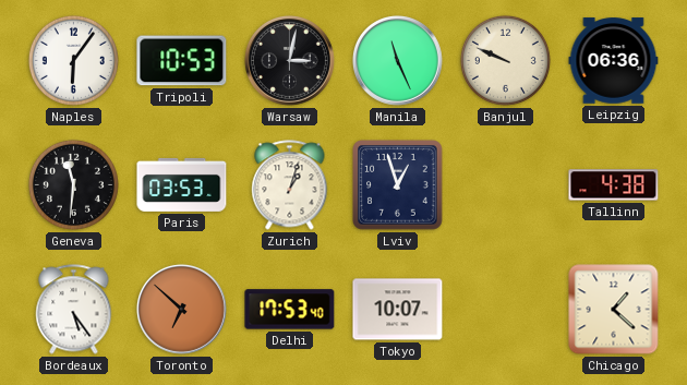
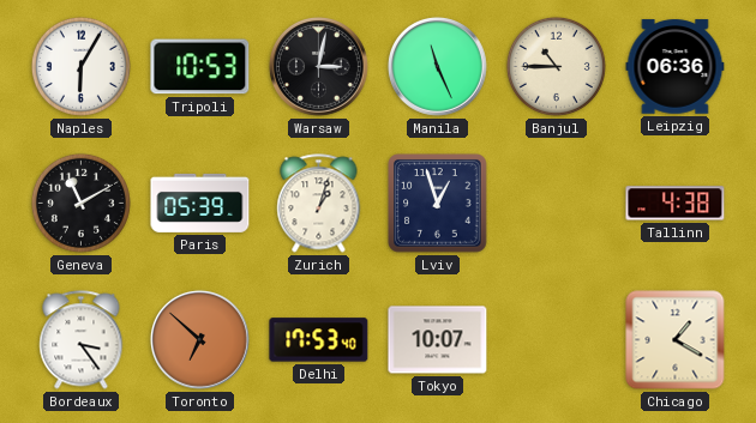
Naples: 6:06 -> 6:05 (80, 66)
Banjul: 9:49 -> 10:45 (556, 66)
Geneva: 11:31 -> 11:10 (80, 203)
Paris: 03:53 -> 05:39 (200, 203)
Bordeaux: 5:24 -> 3:24 (82, 340)
Chicago: 1:22 -> 1:20 (676, 340)
